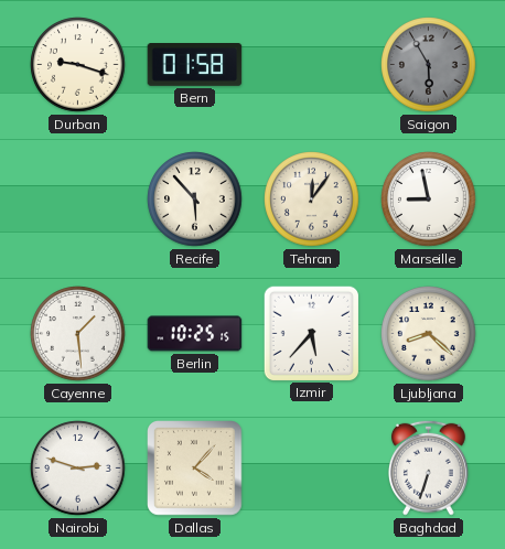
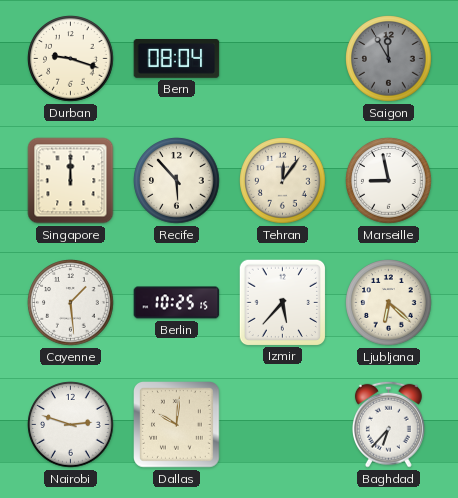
Bern: 01:58 -> 08:04 (177, 59)
Saigon: 5:55 -> 11:55 (389, 59)
Singapore: none -> 12:00 (71, 181)
Ljubljana: 8:22 -> 6:22 (389, 303)
Dallas: 4:07 -> 10:01 (177, 425)
Baghdad: 6:33 -> 6:37 (388, 424)
